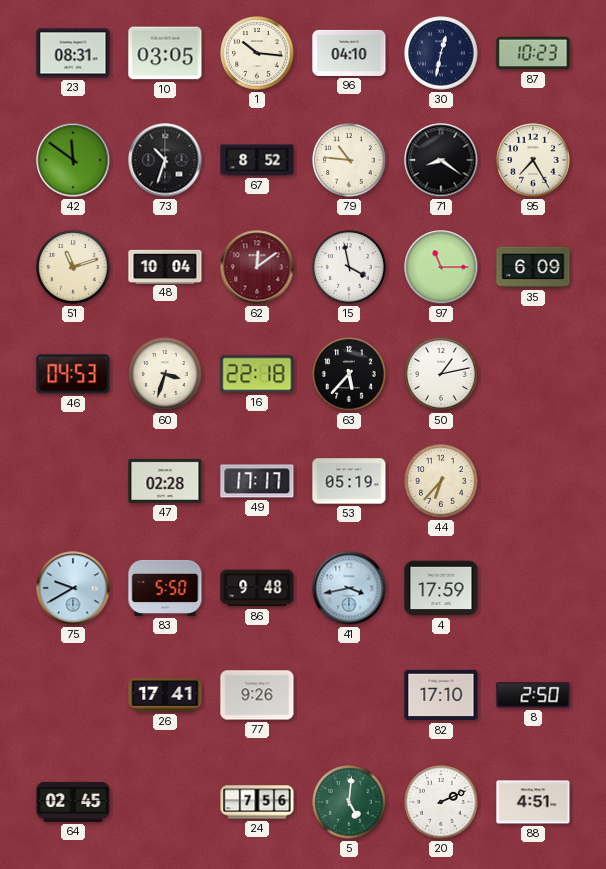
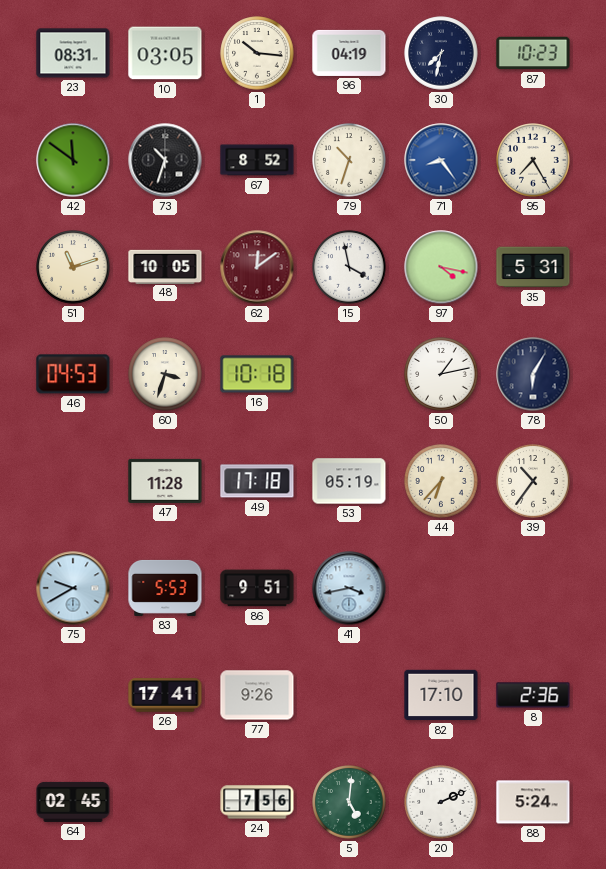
96: 04:10 -> 04:19 (349, 53)
30: 12:32 -> 7:32 (441, 53)
79: 10:46 -> 10:33 (349, 160)
71: 8:21 -> 8:24 (441, 160)
71 dial: black -> blue (441, 160)
48: 10:04 -> 10:05 (165, 266)
97: 11:15 -> 4:17 (441, 267)
35: 6:09 -> 5:31 (533, 267)
16: 22:18 -> 10:18 (257, 374)
63: 5:37 -> none (349, 374)
78: none -> 6:05 (533, 374)
47: 02:28 -> 11:28 (165, 481)
49: 17:17 -> 17:18 (257, 481)
39: none -> 10:36 (533, 481)
83: 5:50 -> 5:53 (165, 588)
86: 9:48 -> 9:51 (257, 588)
4: 17:59 -> none (441, 588)
8: 2:50 -> 2:36 (533, 695)
88: 4:51 -> 5:24 (533, 802)
